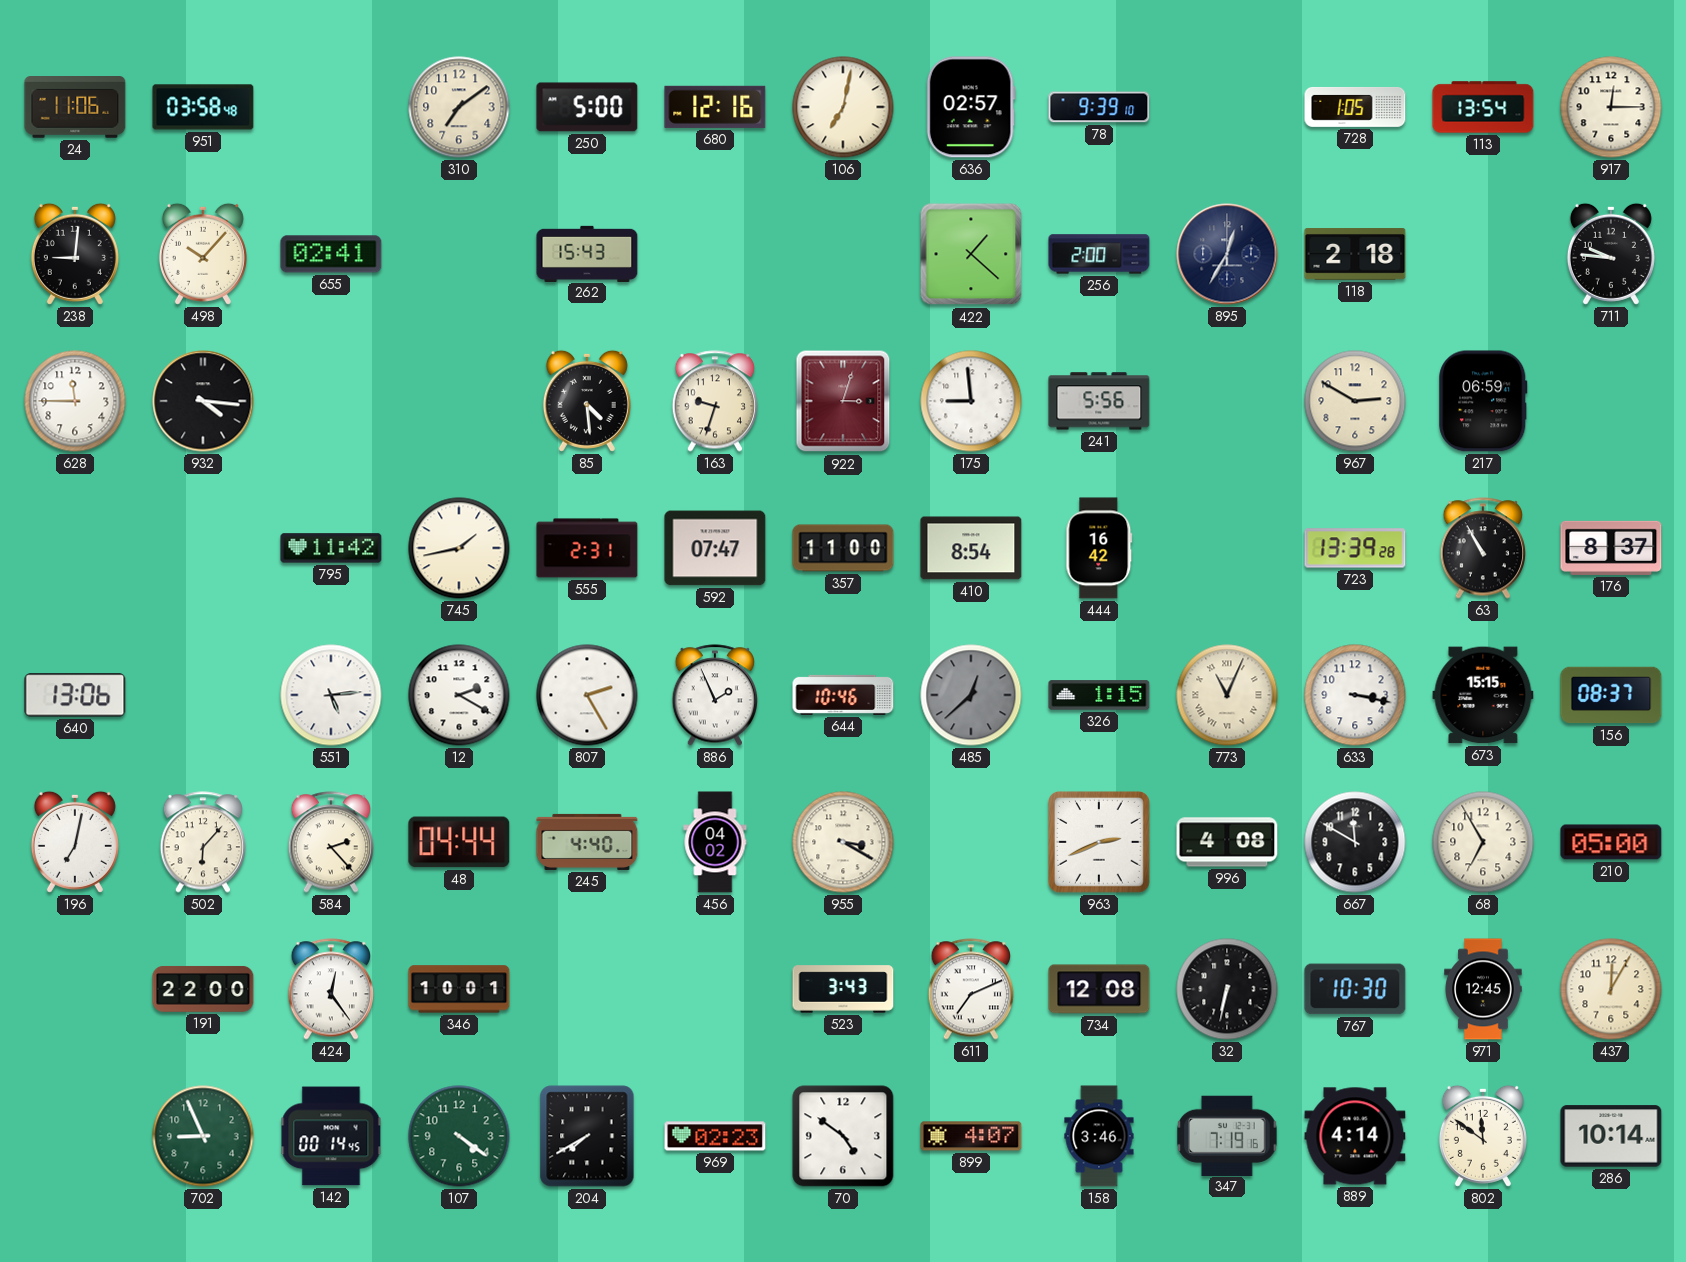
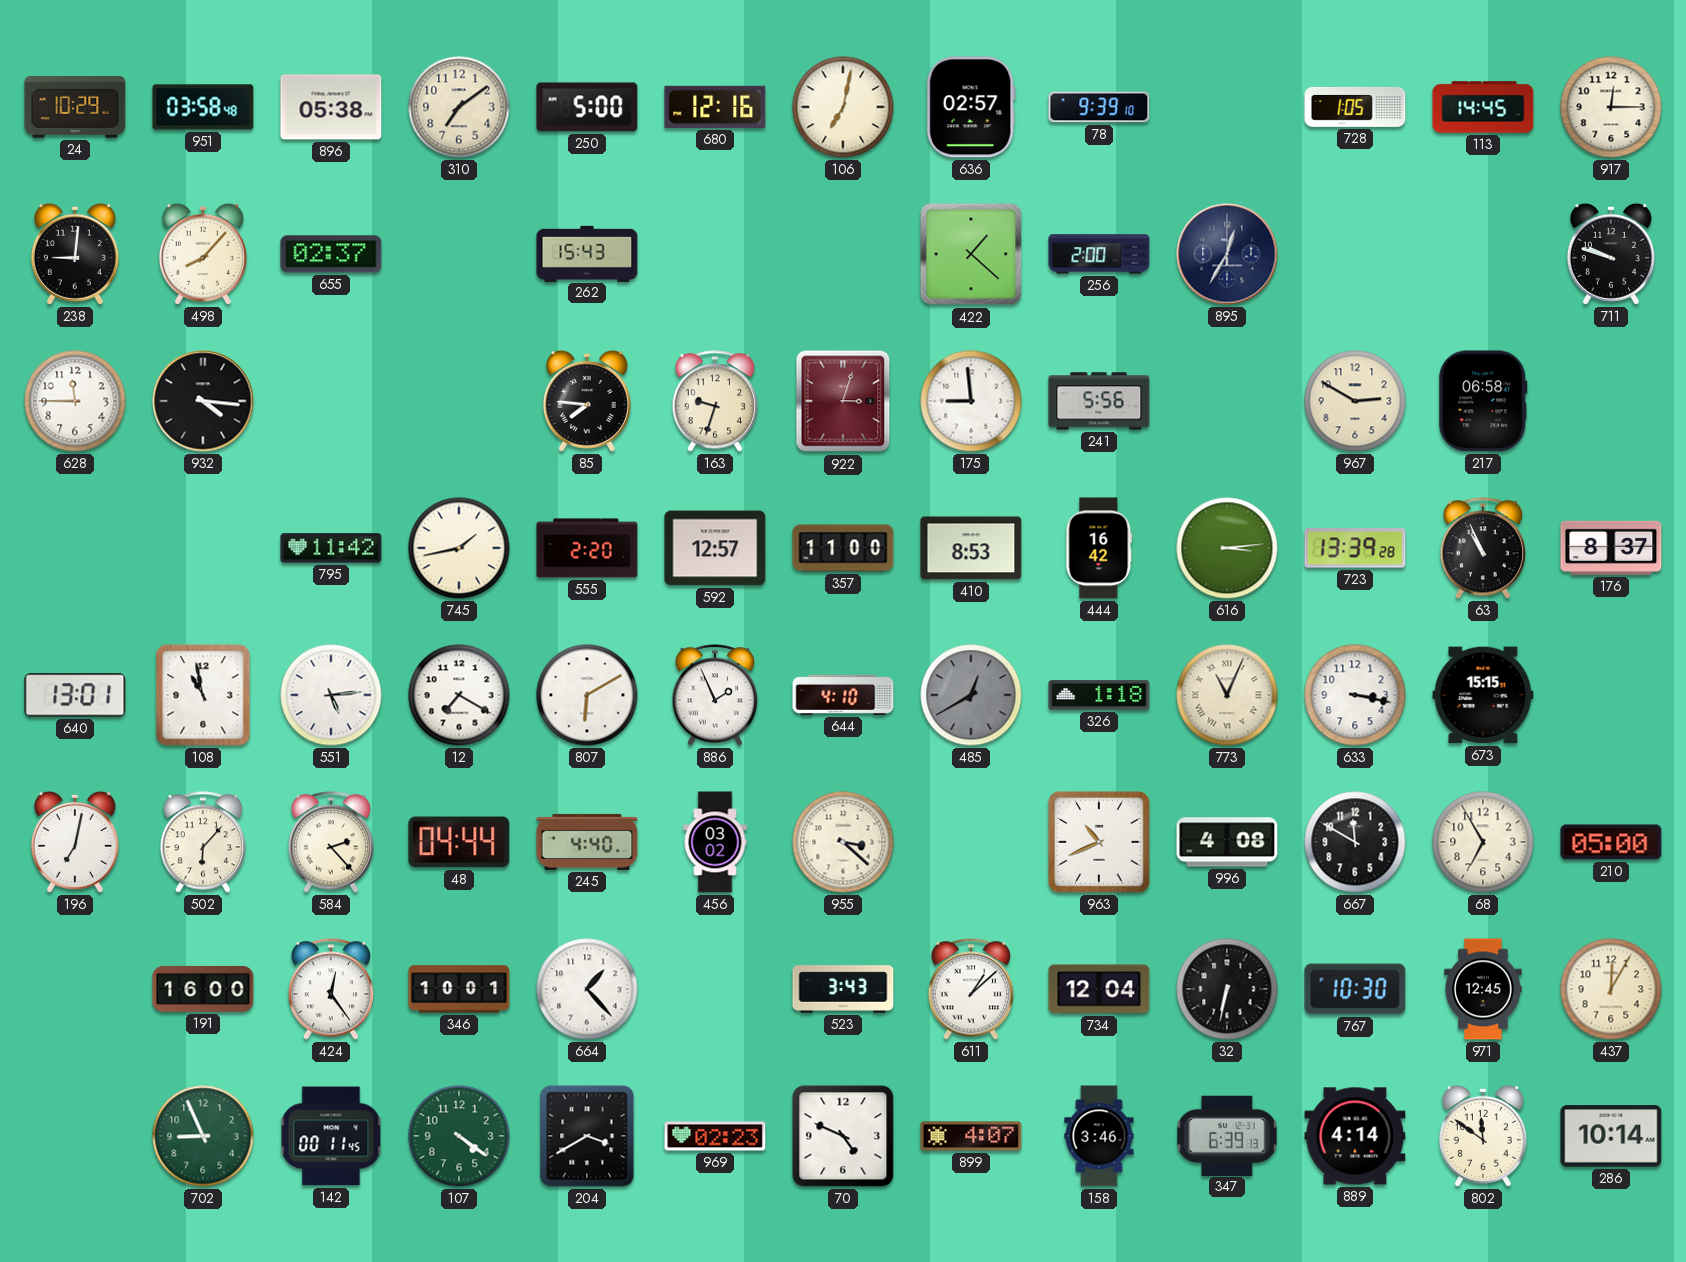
24: 11:06 -> 10:29 (75, 108)
896: none -> 05:38 (331, 107)
113: 13:54 -> 14:45 (1483, 107)
498: 10:07 -> 8:07 (203, 254)
655: 02:41 -> 02:37 (331, 254)
118: 2:18 -> none (1355, 255)
711: 9:46 -> 9:48 (1611, 254)
85: 4:29 -> 7:46 (587, 401)
217: 06:59 -> 06:58 (1483, 401)
555: 2:31 -> 2:20 (587, 548)
592: 07:47 -> 12:57 (715, 548)
410: 8:54 -> 8:53 (971, 548)
616: none -> 3:14 (1227, 548)
63: 10:55 -> 10:56 (1482, 548)
640: 13:06 -> 13:01 (75, 695)
108: none -> 10:58 (203, 695)
12: 2:20 -> 7:20 (459, 695)
807: 2:25 -> 6:10 (587, 695)
644: 10:46 -> 4:10 (843, 695)
485: 12:38 -> 12:40 (971, 695)
326: 1:15 -> 1:18 (1099, 695)
156: 08:37 -> none (1611, 695)
456: 04:02 -> 03:02 (715, 842)
955: 3:20 -> 3:22 (843, 842)
963: 2:41 -> 10:41 (1099, 842)
191: 22:00 -> 16:00 (203, 989)
664: none -> 1:23 (587, 989)
611: 7:11 -> 1:08 (970, 989)
734: 12:08 -> 12:04 (1099, 989)
142: 00:14 -> 00:11 (331, 1136)
204: 7:40 -> 3:40 (587, 1136)
70: 4:51 -> 4:49 (843, 1136)
347: 7:19 -> 6:39 (1227, 1135)
